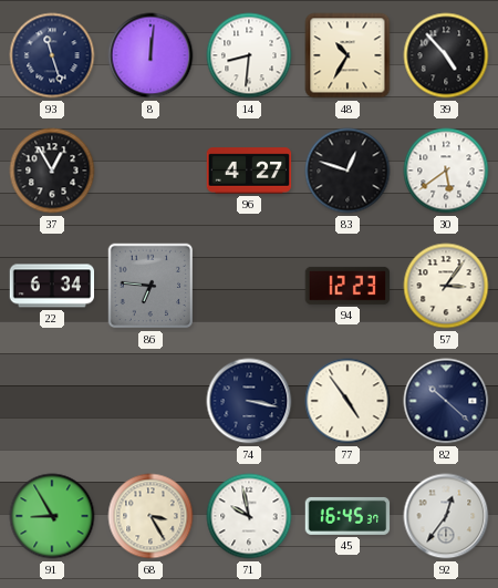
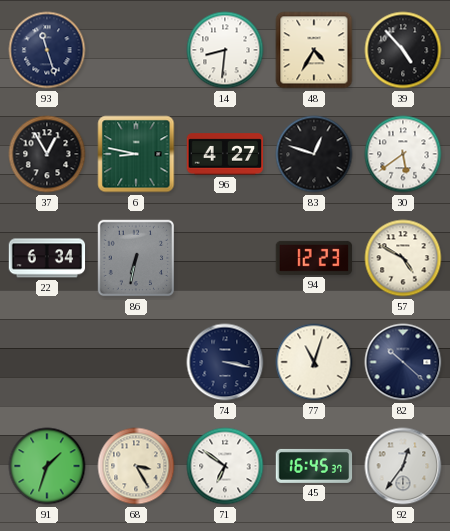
8: 12:01 -> none (151, 55)
48: 10:35 -> 4:35 (314, 50)
6: none -> 8:47 (136, 154)
86: 6:46 -> 6:32 (136, 258)
57: 3:06 -> 4:50 (403, 258)
77: 4:54 -> 11:03 (314, 362)
91: 8:55 -> 1:33 (47, 466)
71: 9:58 -> 6:51 (225, 466)
